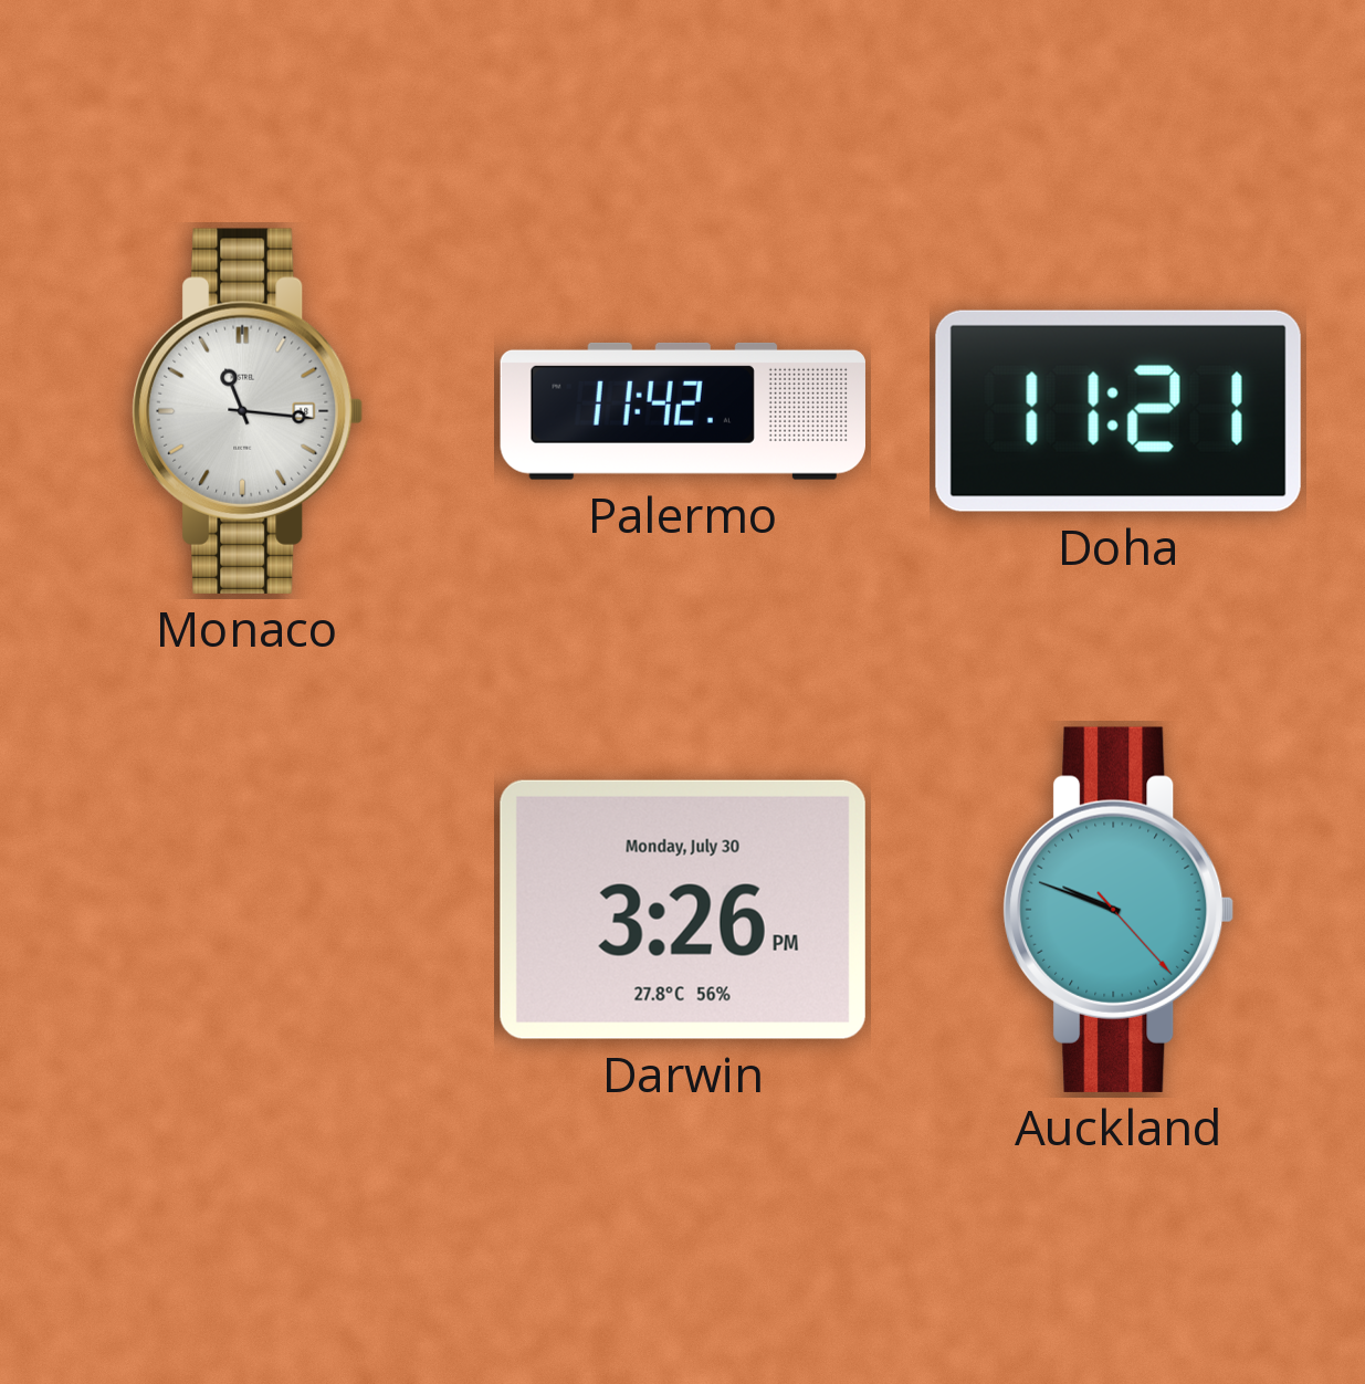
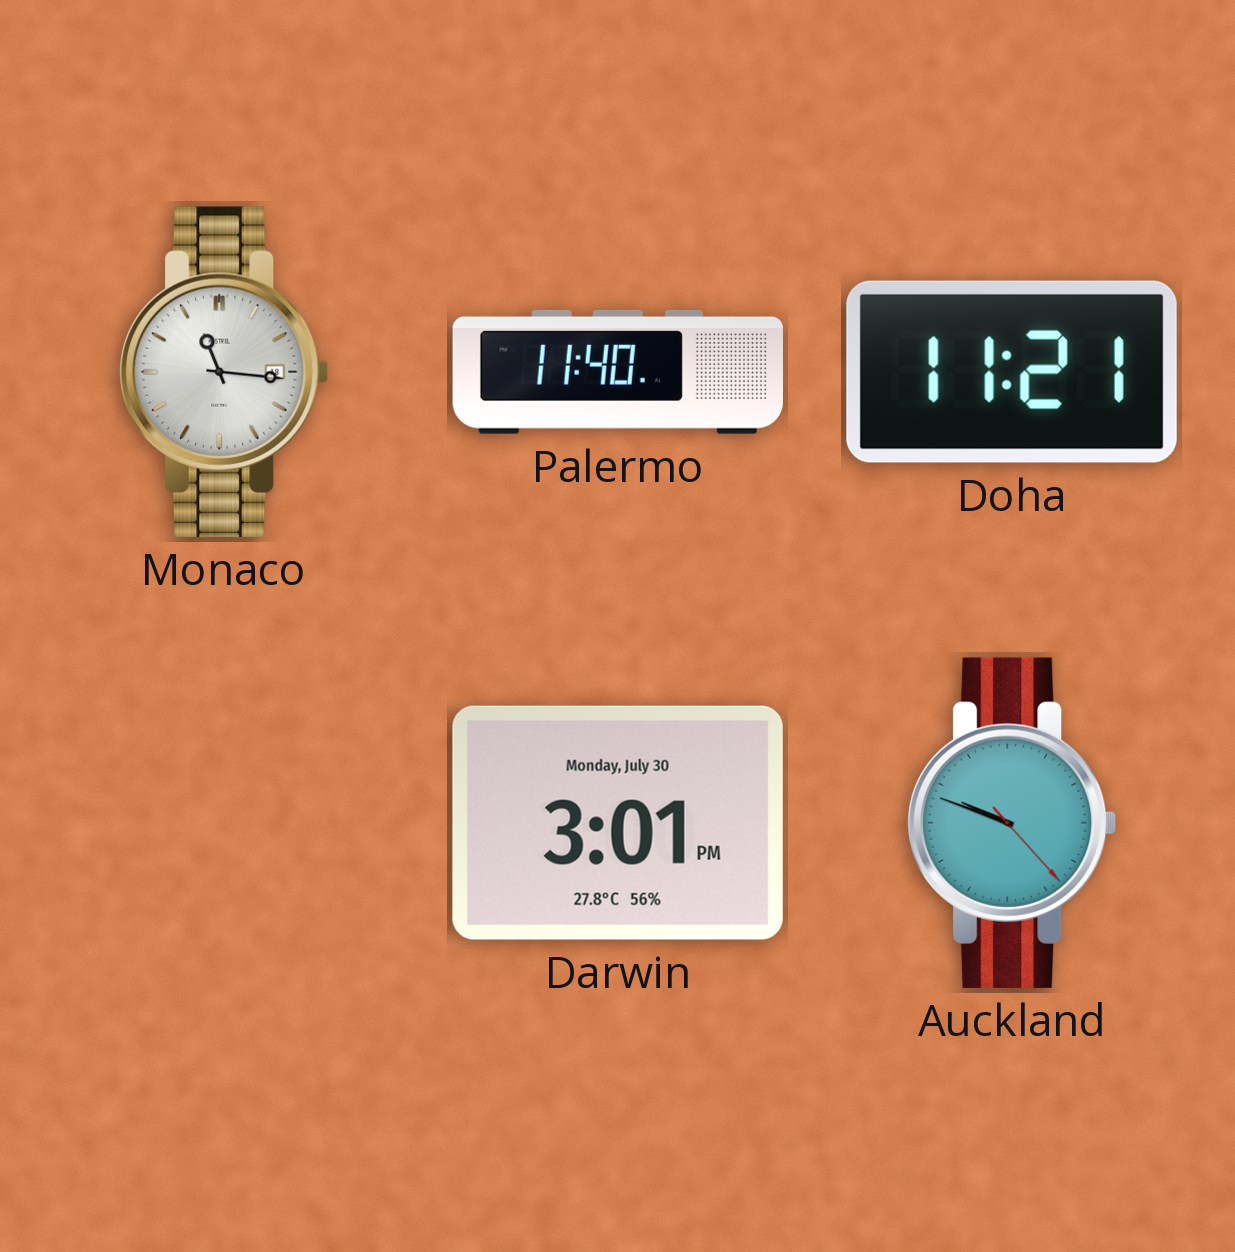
Palermo: 11:42 -> 11:40 (618, 372)
Darwin: 3:26 -> 3:01 (618, 823)
